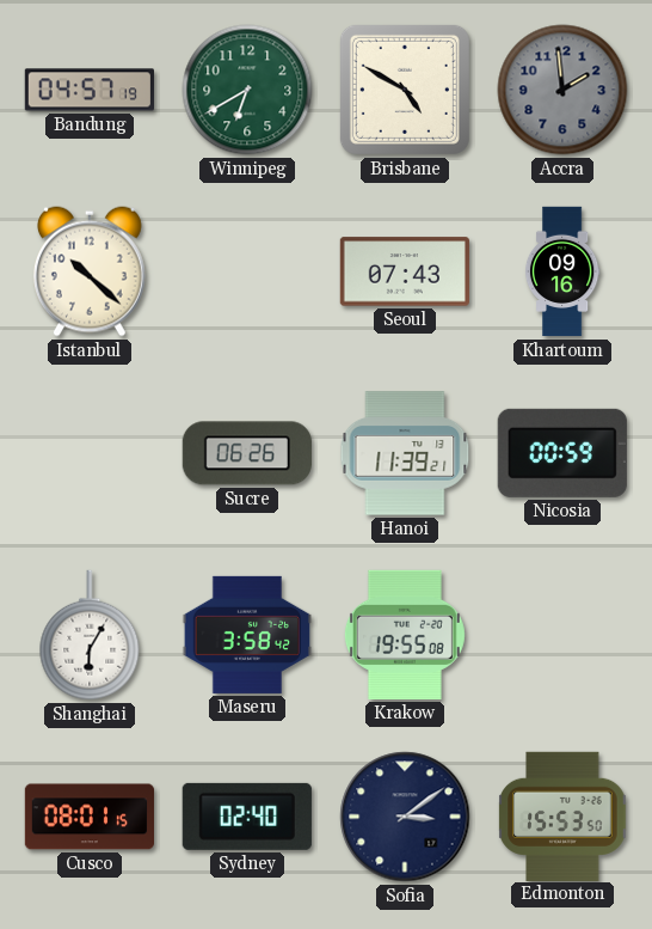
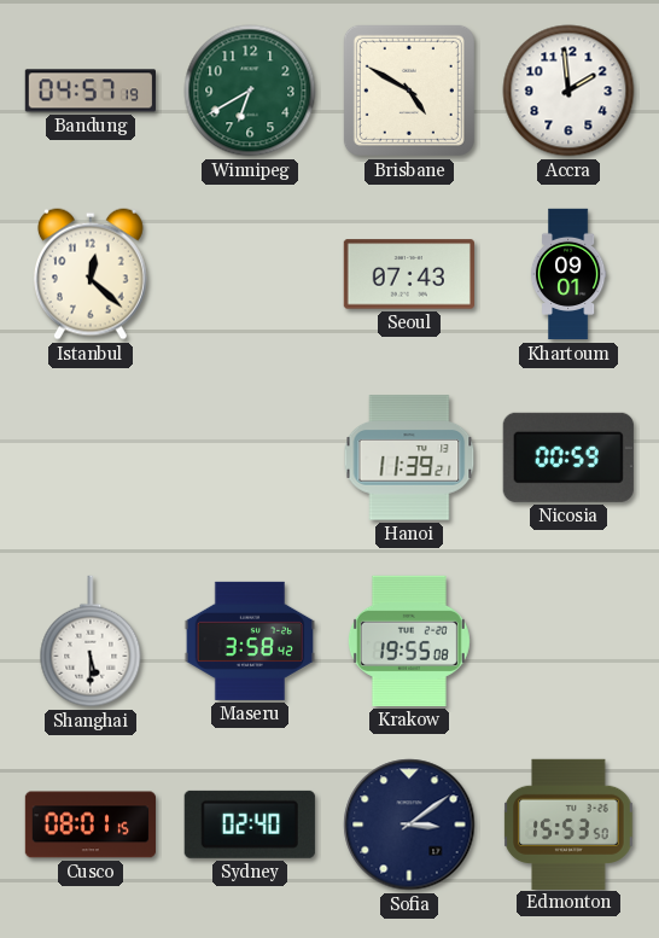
Accra dial: grey -> white (568, 91)
Istanbul: 10:22 -> 12:22 (91, 274)
Khartoum: 09:16 -> 09:01 (568, 274)
Sucre: 06:26 -> none (247, 453)
Shanghai: 6:05 -> 5:30 (91, 641)
